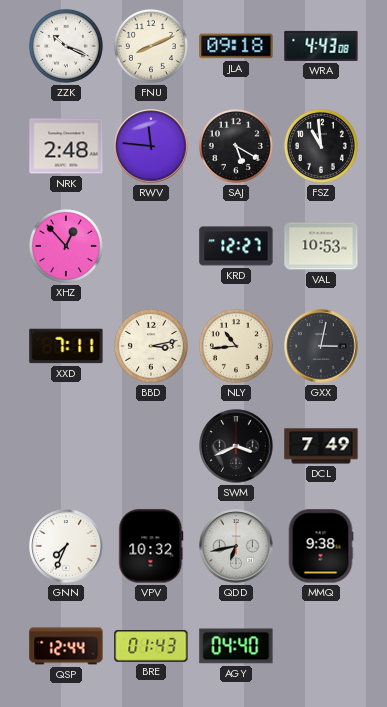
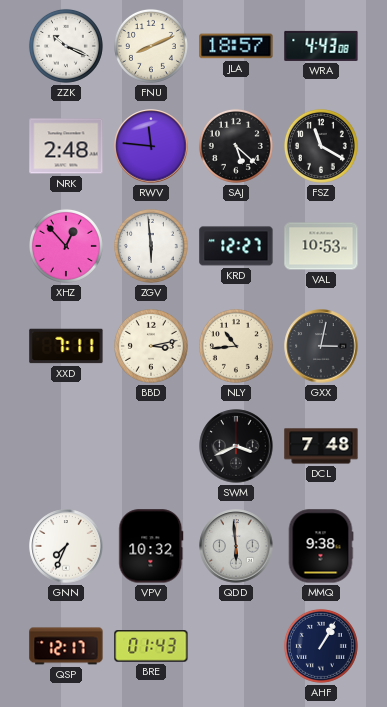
JLA: 09:18 -> 18:57 (236, 46)
SAJ: 5:20 -> 5:22 (236, 146)
FSZ: 10:59 -> 11:20 (321, 146)
ZGV: none -> 5:59 (151, 246)
DCL: 7:49 -> 7:48 (321, 446)
QDD: 6:43 -> 5:59 (236, 546)
QSP: 12:44 -> 12:17 (66, 646)
AGY: 04:40 -> none (236, 646)
AHF: none -> 1:05 (321, 646)
